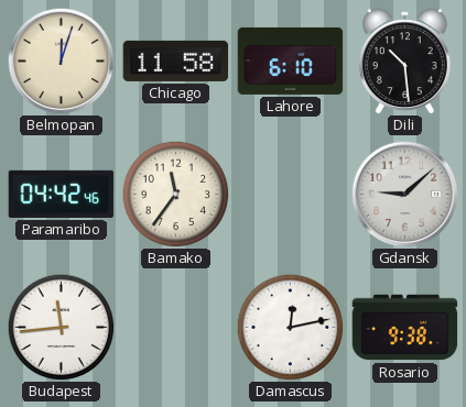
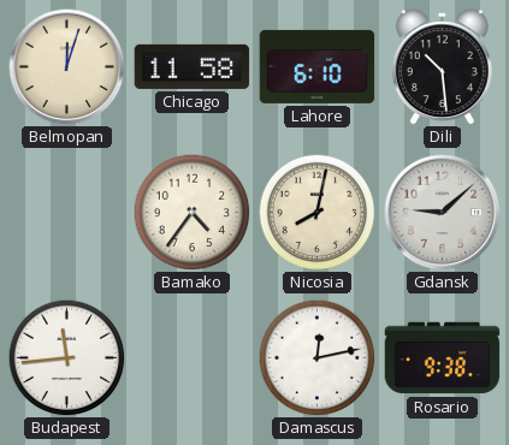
Paramaribo: 04:42 -> none (62, 194)
Bamako: 11:36 -> 4:36 (191, 212)
Nicosia: none -> 8:02 (316, 212)
